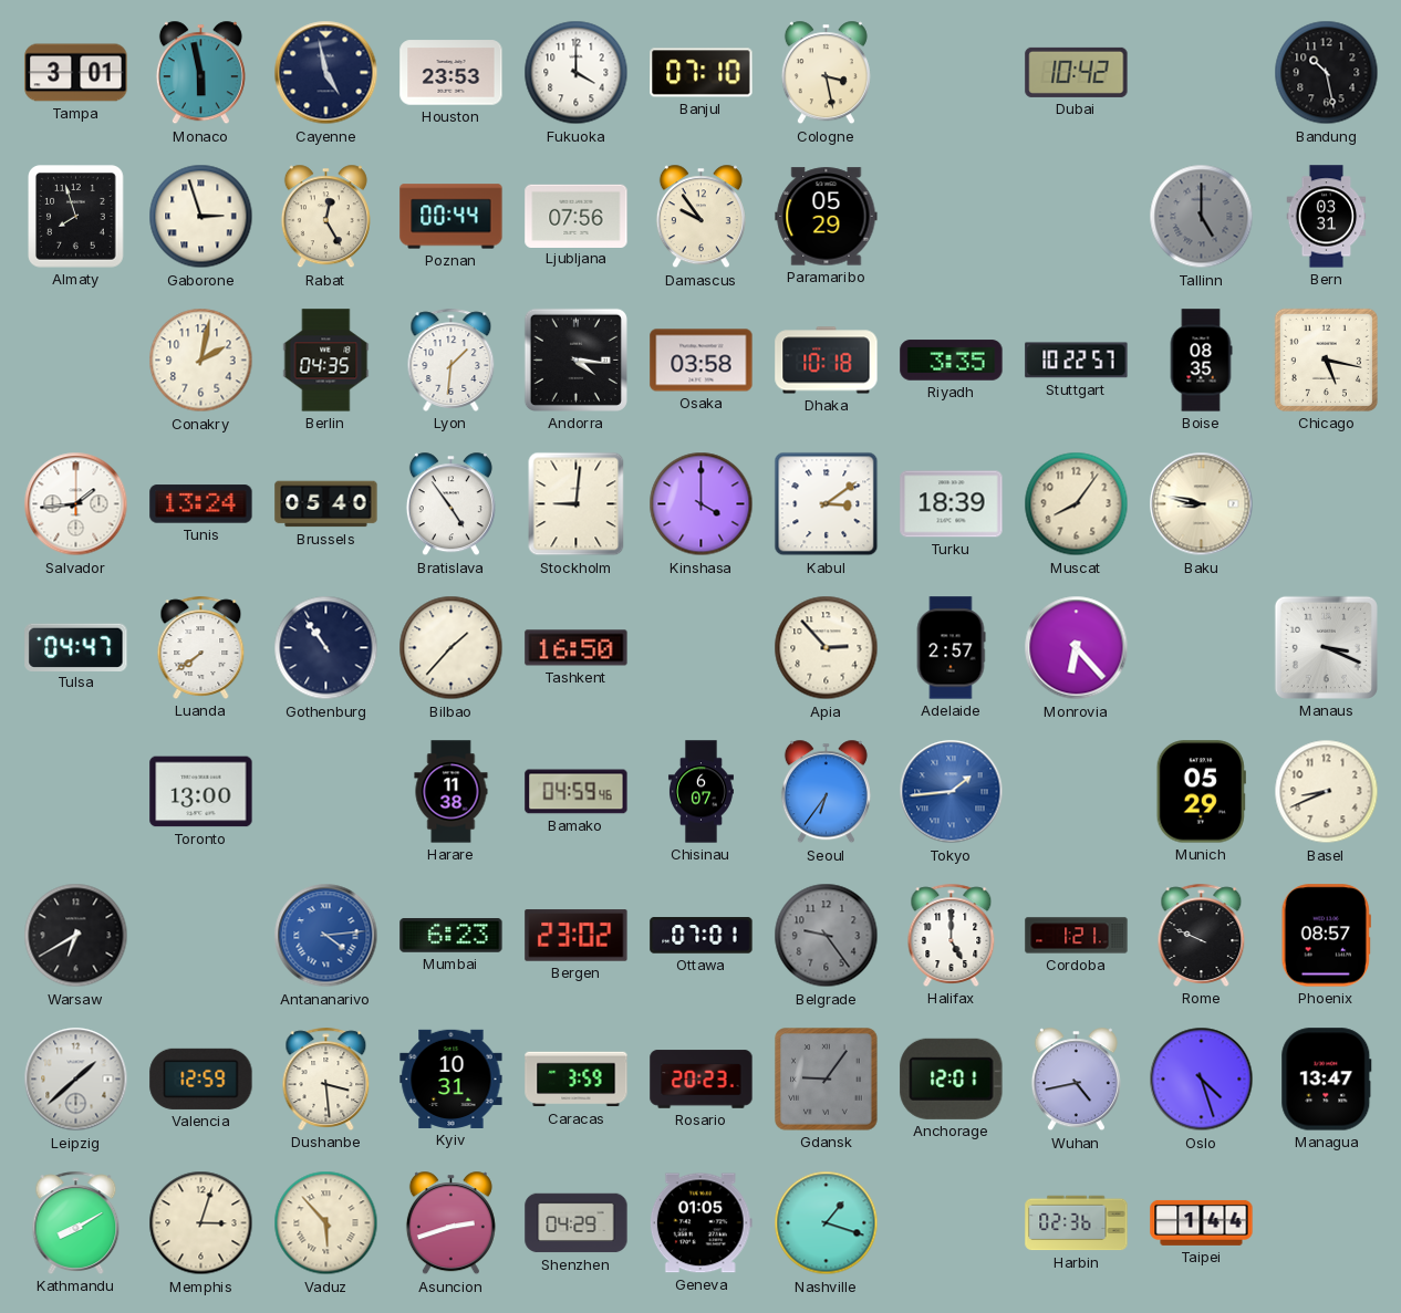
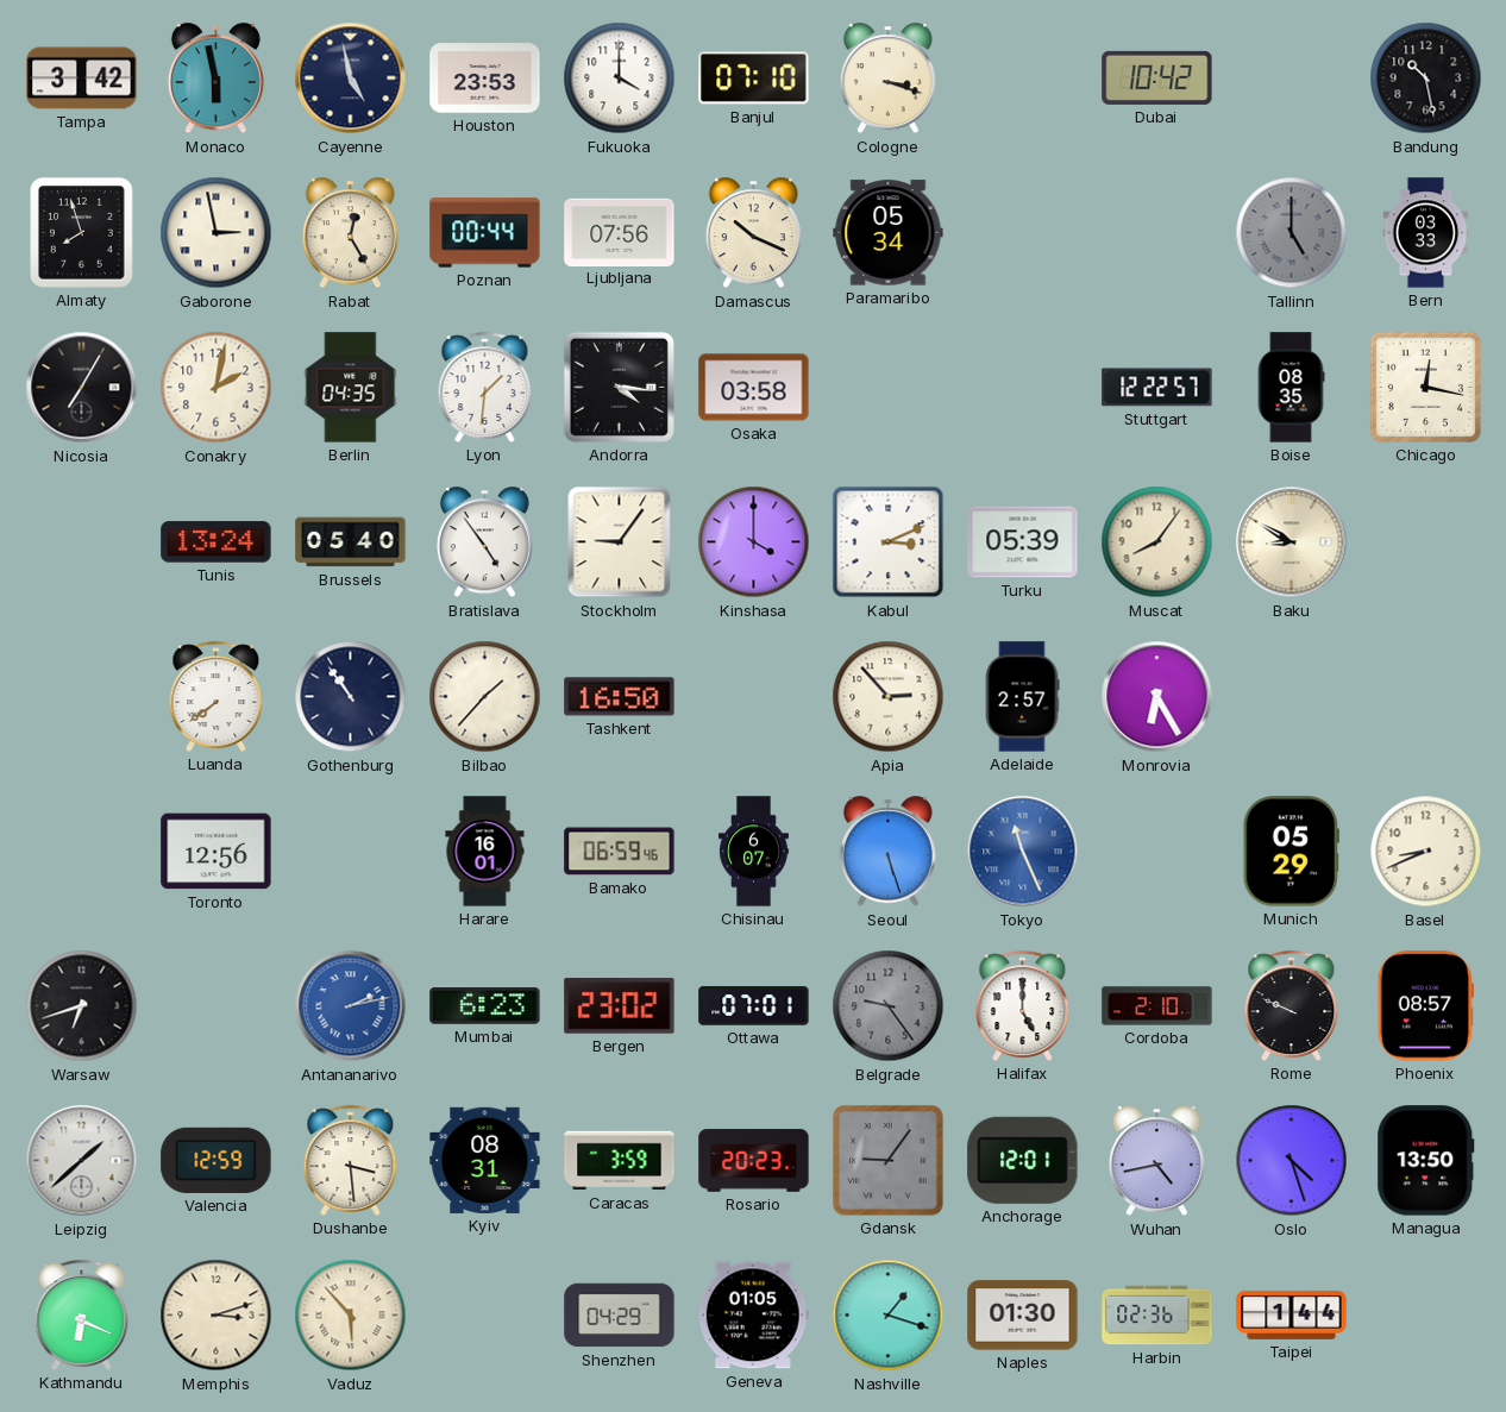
Tampa: 3:01 -> 3:42 (82, 79)
Cologne: 3:28 -> 3:18 (887, 79)
Gaborone: 2:57 -> 2:58 (217, 233)
Damascus: 9:54 -> 10:19 (753, 233)
Paramaribo: 05:29 -> 05:34 (889, 233)
Bern: 03:31 -> 03:33 (1426, 233)
Nicosia: none -> 7:05 (82, 388)
Dhaka: 10:18 -> none (827, 361)
Riyadh: 3:35 -> none (952, 361)
Stuttgart: 10:22 -> 12:22 (1157, 388)
Chicago: 5:17 -> 12:17 (1425, 387)
Salvador: 1:44 -> none (76, 504)
Stockholm: 9:01 -> 9:06 (620, 542)
Kabul: 3:09 -> 3:11 (889, 542)
Turku: 18:39 -> 05:39 (1023, 542)
Baku: 8:47 -> 8:50 (1292, 542)
Tulsa: 04:47 -> none (76, 647)
Monrovia: 6:23 -> 6:25 (1157, 697)
Manaus: 3:19 -> none (1326, 647)
Toronto: 13:00 -> 12:56 (217, 852)
Harare: 11:38 -> 16:01 (485, 852)
Bamako: 04:59 -> 06:59 (620, 852)
Seoul: 6:36 -> 5:27 (887, 852)
Tokyo: 1:44 -> 11:26 (1023, 852)
Warsaw: 6:40 -> 6:42 (82, 1006)
Antananarivo: 4:14 -> 2:13 (351, 1006)
Cordoba: 1:21 -> 2:10 (1157, 1006)
Kyiv: 10:31 -> 08:31 (485, 1160)
Managua: 13:47 -> 13:50 (1426, 1161)
Kathmandu: 8:10 -> 6:19 (82, 1314)
Memphis: 3:03 -> 3:12 (217, 1316)
Asuncion: 2:42 -> none (450, 1223)
Naples: none -> 01:30 (1023, 1316)
